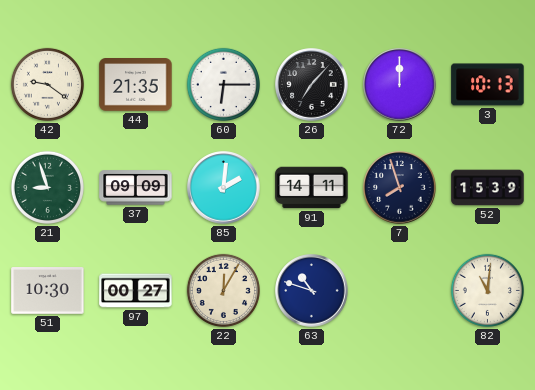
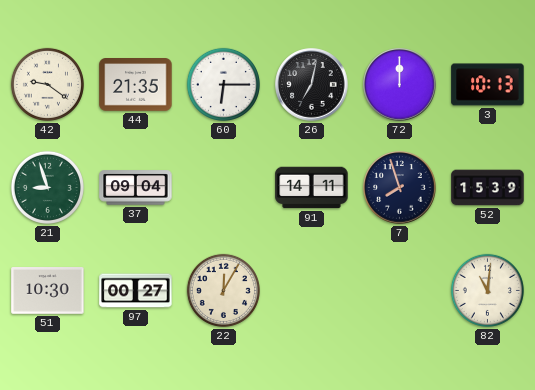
26: 7:07 -> 7:02 (312, 85)
37: 09:09 -> 09:04 (136, 188)
85: 2:01 -> none (224, 188)
63: 10:48 -> none (312, 291)
